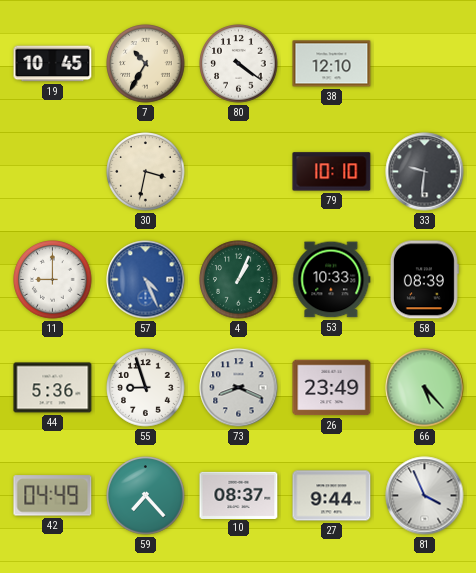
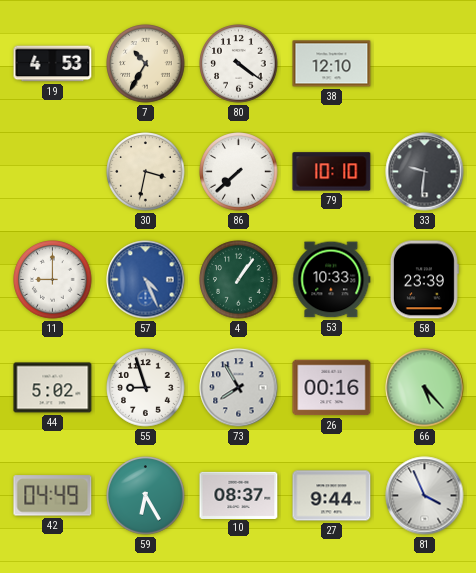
19: 10:45 -> 4:53 (53, 64)
86: none -> 7:38 (239, 172)
4: 1:04 -> 1:06 (239, 280)
58: 08:39 -> 23:39 (424, 280)
44: 5:36 -> 5:02 (53, 388)
73: 8:19 -> 7:55 (239, 388)
26: 23:49 -> 00:16 (332, 388)
59: 7:23 -> 6:25 (146, 496)
